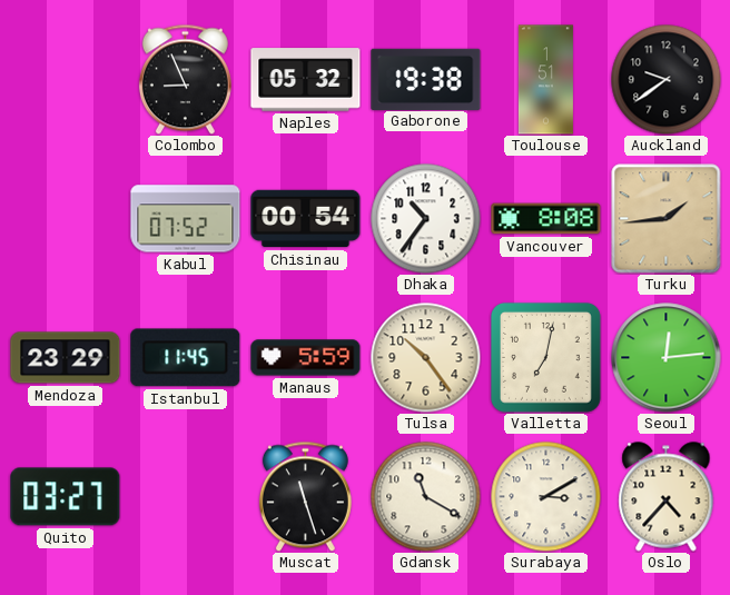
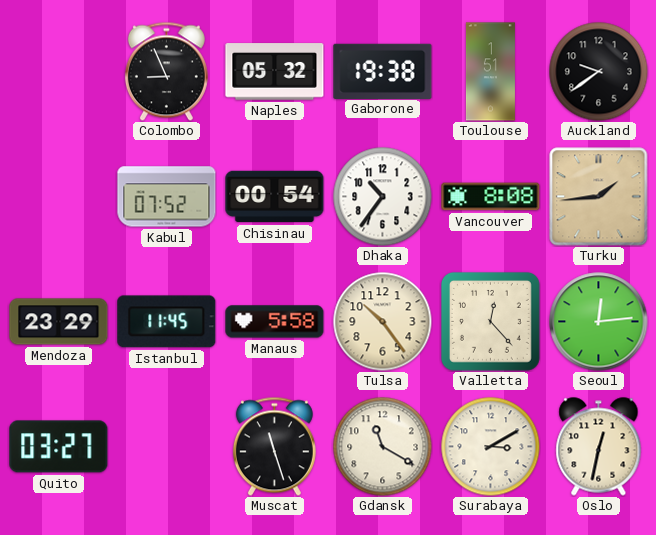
Manaus: 5:59 -> 5:58 (275, 322)
Valletta: 7:02 -> 12:23 (490, 321)
Oslo: 4:37 -> 12:32 (599, 447)
